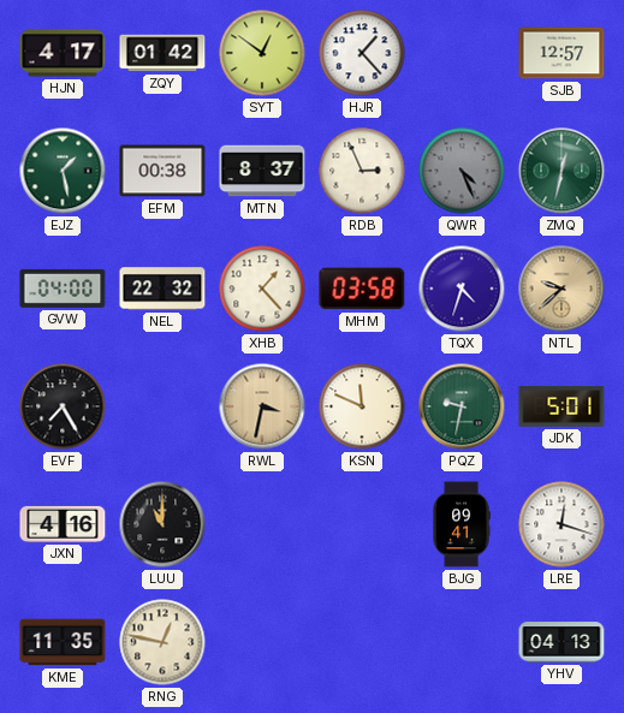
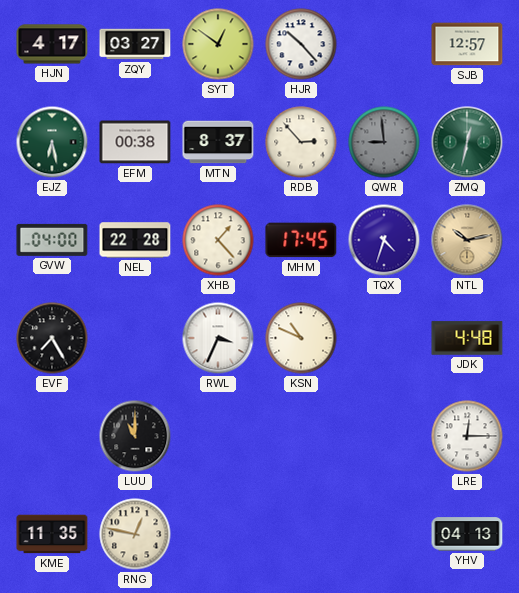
ZQY: 01:42 -> 03:27 (135, 44)
HJR: 1:23 -> 10:23 (301, 44)
EJZ: 1:28 -> 6:28 (52, 142)
RDB: 2:56 -> 2:53 (301, 142)
QWR: 4:26 -> 8:59 (384, 142)
NEL: 22:32 -> 22:28 (135, 240)
MHM: 03:58 -> 17:45 (301, 240)
NTL: 9:38 -> 10:13 (467, 240)
RWL: 3:32 -> 3:34 (218, 338)
RWL dial: champagne -> white (218, 338)
KSN: 11:49 -> 10:49 (301, 338)
PQZ: 9:32 -> none (462, 406)
JDK: 5:01 -> 4:48 (467, 338)
JXN: 4:16 -> none (63, 524)
BJG: 09:41 -> none (462, 524)
LRE: 12:18 -> 12:15 (467, 436)
